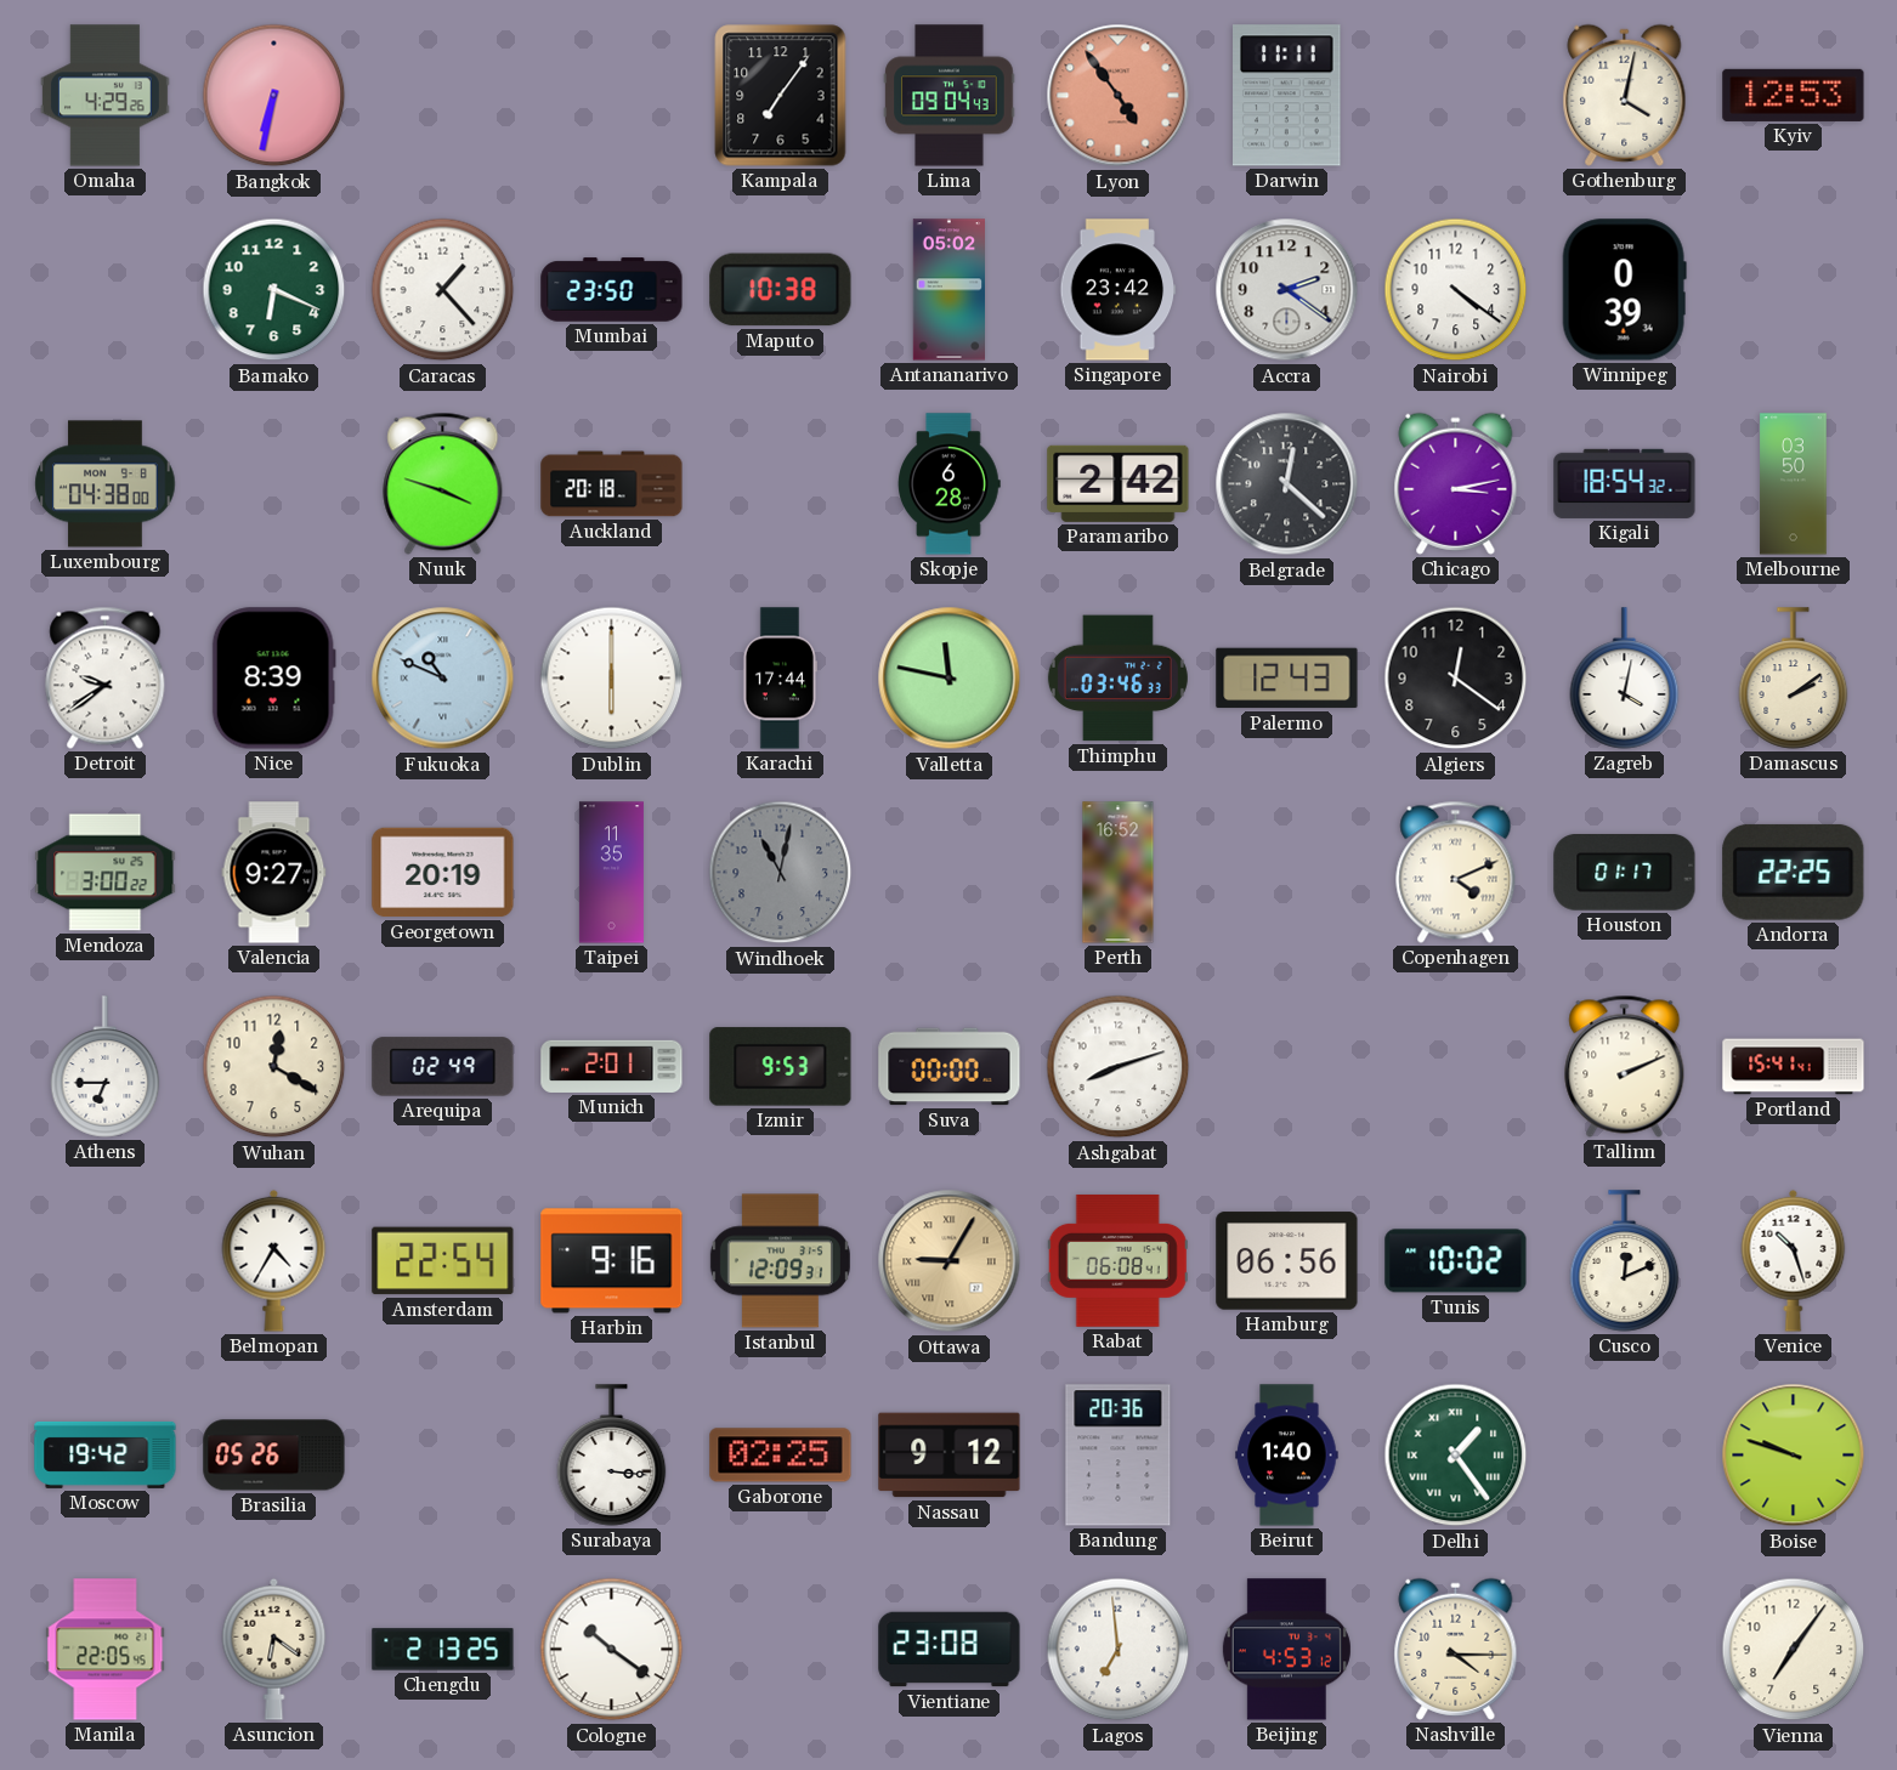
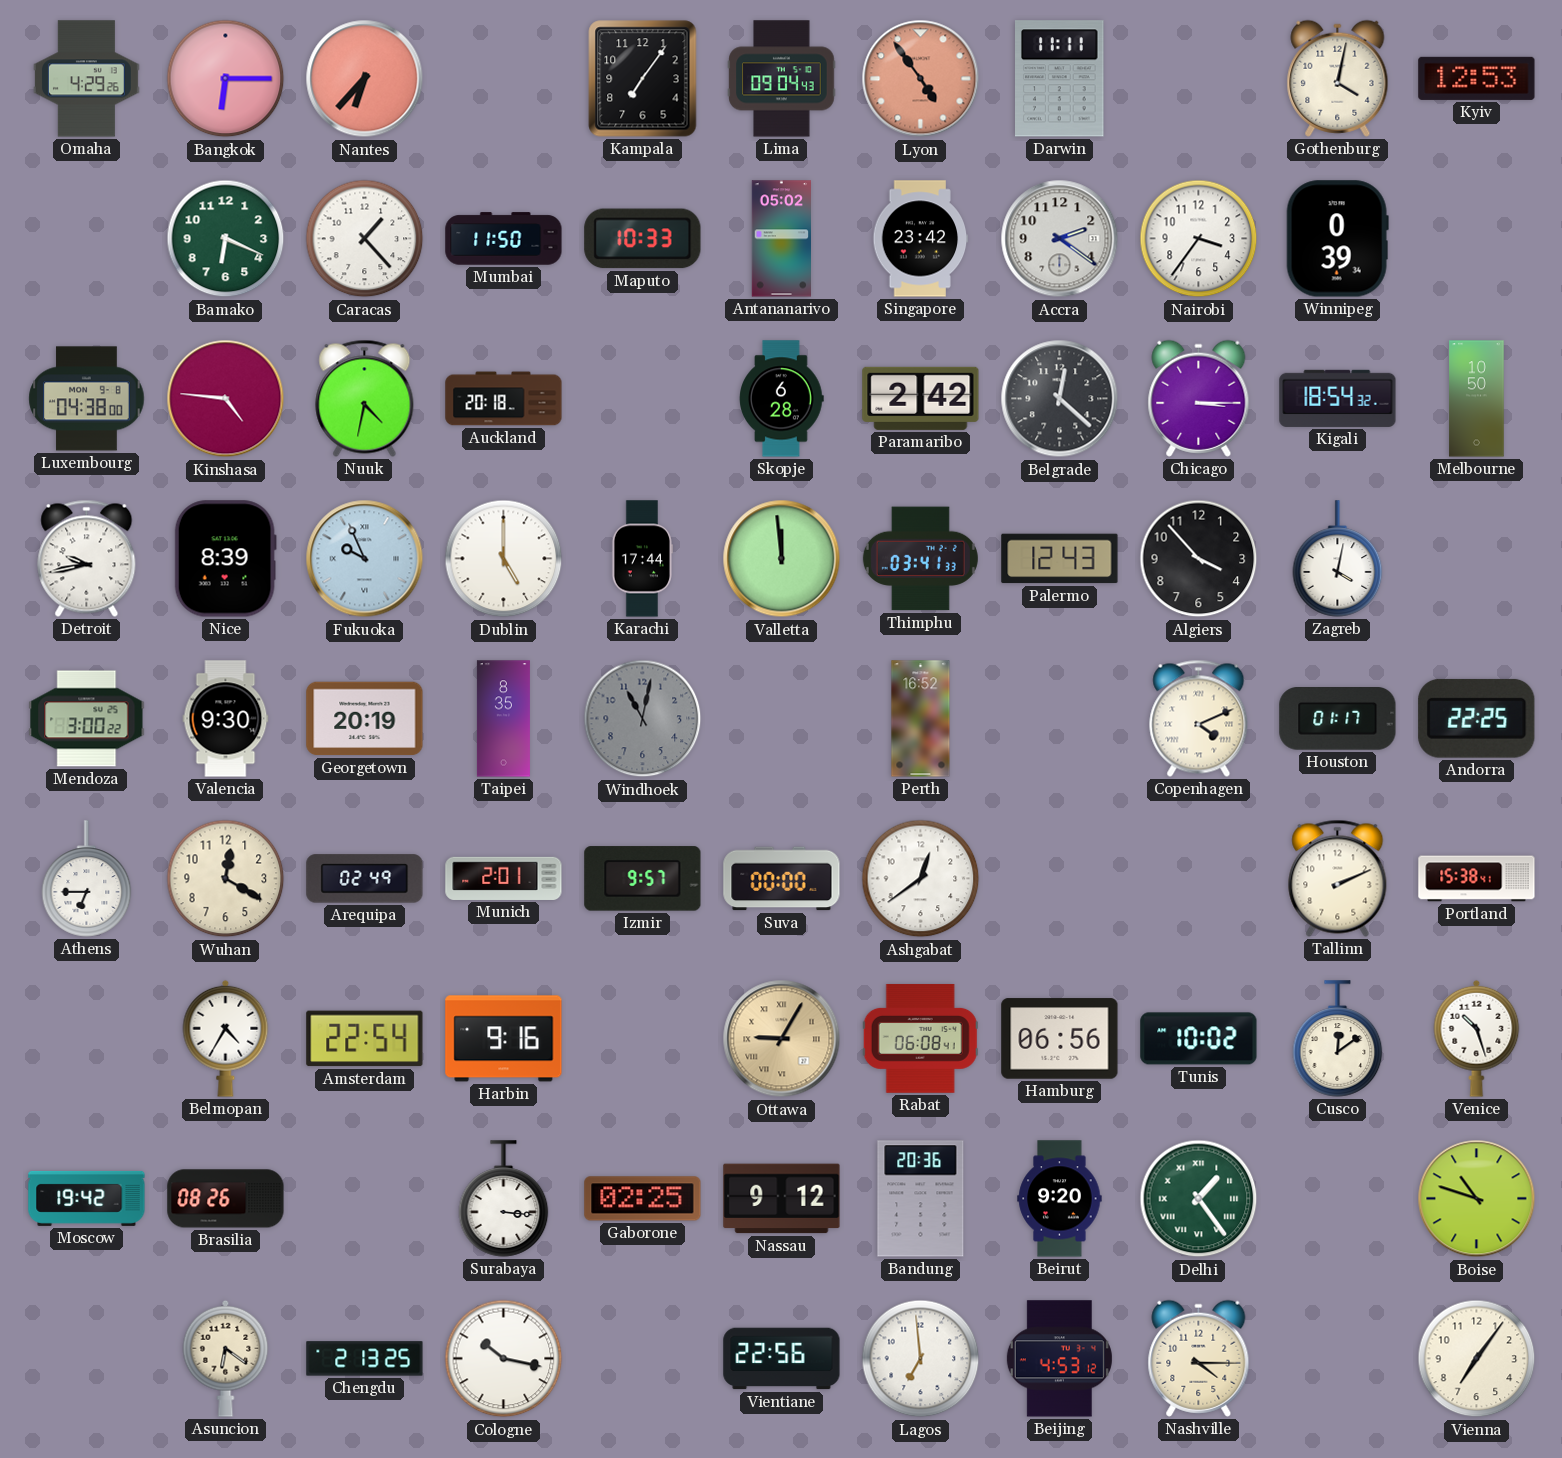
Bangkok: 6:32 -> 6:15 (226, 79)
Nantes: none -> 6:37 (365, 79)
Mumbai: 23:50 -> 11:50 (504, 239)
Maputo: 10:38 -> 10:33 (643, 239)
Nairobi: 4:21 -> 3:36 (1199, 239)
Kinshasa: none -> 4:46 (226, 399)
Nuuk: 3:48 -> 4:32 (365, 398)
Chicago: 3:13 -> 3:15 (1199, 398)
Melbourne: 03:50 -> 10:50 (1477, 399)
Detroit: 9:39 -> 9:43 (87, 558)
Fukuoka: 10:49 -> 9:56 (365, 559)
Dublin: 6:00 -> 5:00 (504, 559)
Valletta: 11:47 -> 11:59 (782, 559)
Thimphu: 03:46 -> 03:41 (920, 559)
Algiers: 12:21 -> 3:53 (1199, 559)
Damascus: 2:09 -> none (1794, 679)
Valencia: 9:27 -> 9:30 (226, 719)
Taipei: 11:35 -> 8:35 (503, 719)
Izmir: 9:53 -> 9:57 (643, 879)
Ashgabat: 8:12 -> 12:39 (921, 879)
Portland: 15:41 -> 15:38 (1477, 879)
Istanbul: 12:09 -> none (780, 1261)
Cusco: 12:11 -> 12:09 (1338, 1039)
Brasilia: 05:26 -> 08:26 (226, 1199)
Beirut: 1:40 -> 9:20 (1060, 1199)
Boise: 9:48 -> 10:48 (1477, 1199)
Manila: 22:05 -> none (106, 1650)
Cologne: 10:21 -> 10:17 (504, 1359)
Vientiane: 23:08 -> 22:56 (782, 1359)
